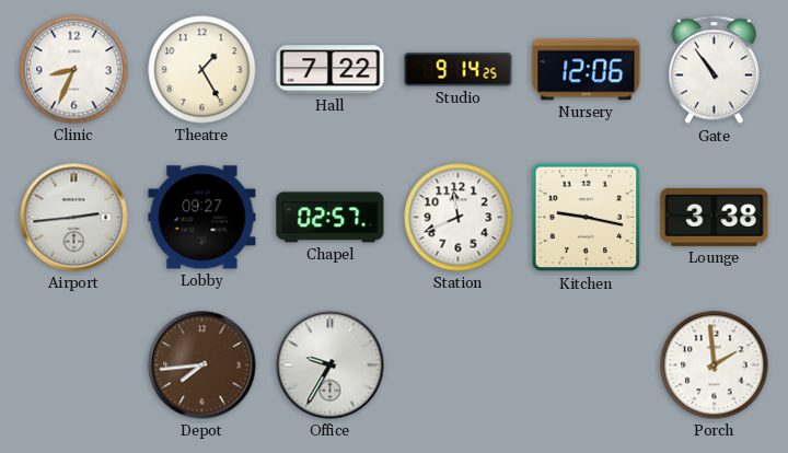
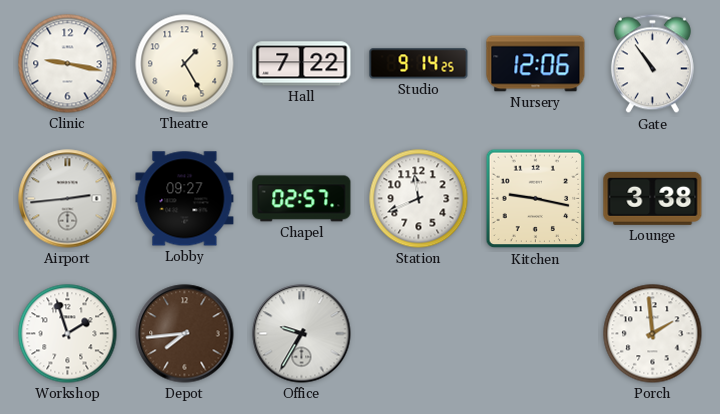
Clinic: 8:34 -> 9:17 (68, 64)
Workshop: none -> 1:57 (68, 334)
